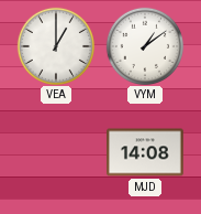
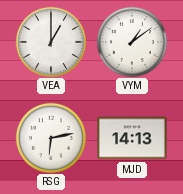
RSG: none -> 6:13 (50, 137)
MJD: 14:08 -> 14:13 (133, 138)
